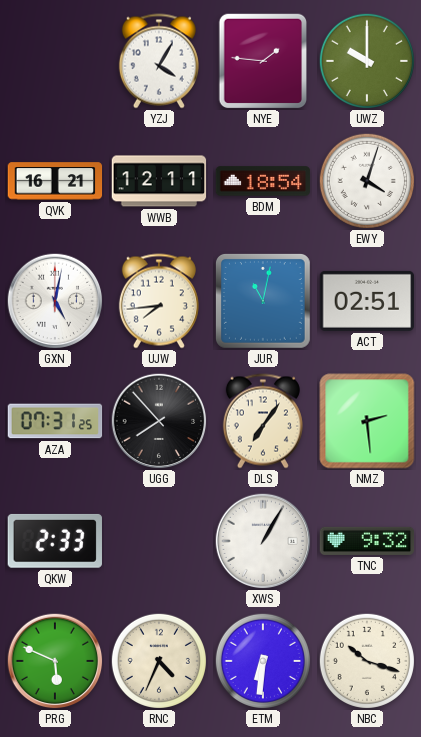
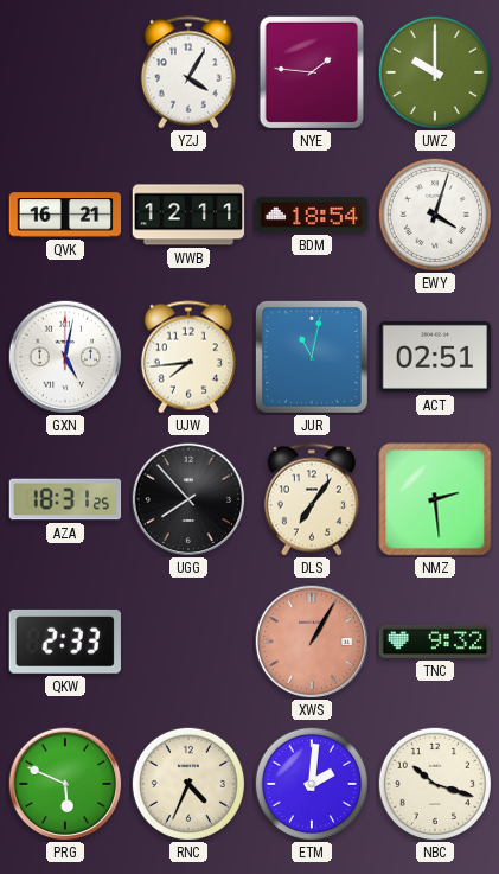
AZA: 07:31 -> 18:31 (65, 499)
XWS dial: white -> salmon (312, 642)
ETM: 6:31 -> 2:01 (312, 784)
